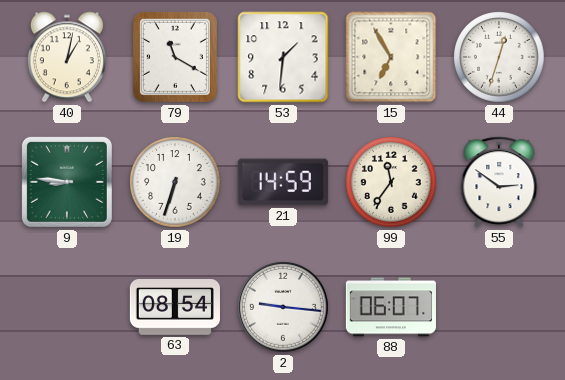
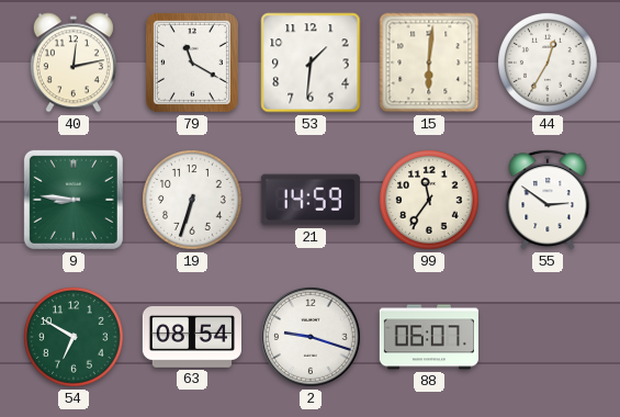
40: 1:02 -> 12:13 (74, 63)
15: 6:55 -> 6:01 (429, 63)
44: 12:33 -> 12:35 (548, 63)
54: none -> 6:50 (74, 337)
2: 9:16 -> 9:18 (312, 338)
